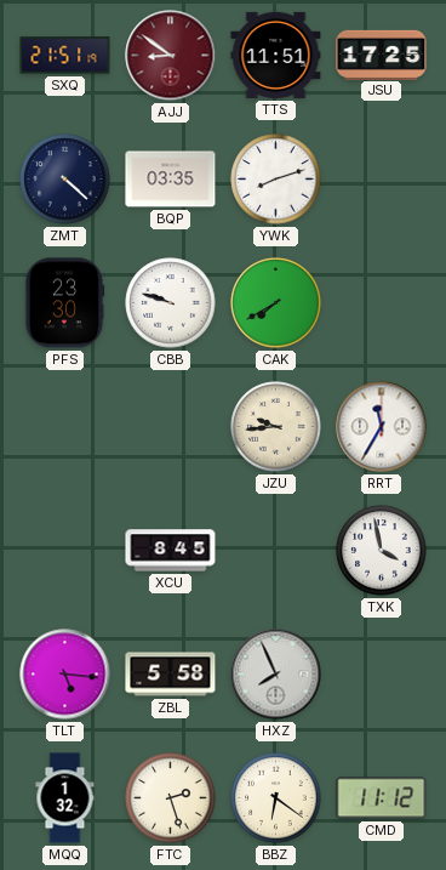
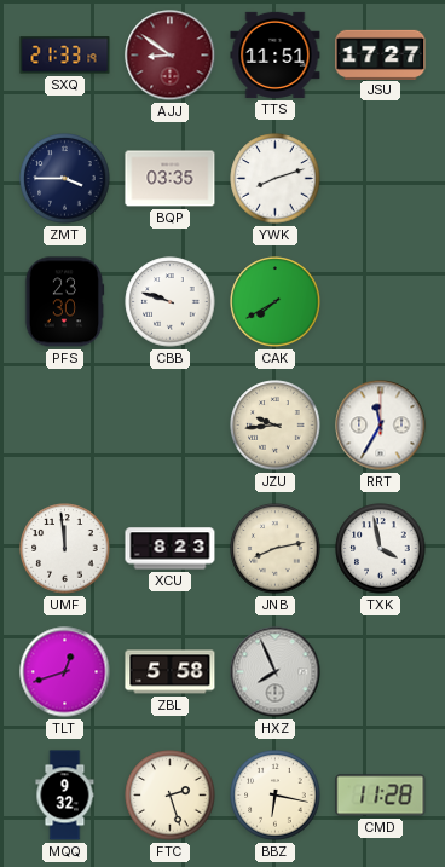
SXQ: 21:51 -> 21:33 (65, 56)
JSU: 17:25 -> 17:27 (381, 54)
ZMT: 4:22 -> 3:45 (65, 179)
UMF: none -> 11:59 (65, 549)
XCU: 8:45 -> 8:23 (171, 549)
JNB: none -> 8:13 (276, 549)
TLT: 5:16 -> 12:42 (65, 672)
MQQ: 1:32 -> 9:32 (65, 796)
BBZ: 6:21 -> 6:17 (276, 796)
CMD: 11:12 -> 11:28 (381, 796)
